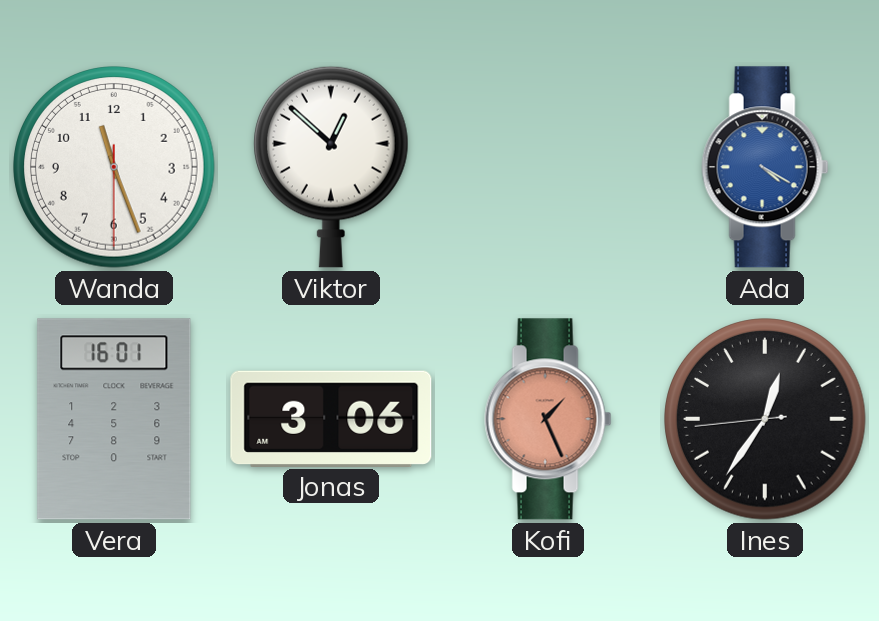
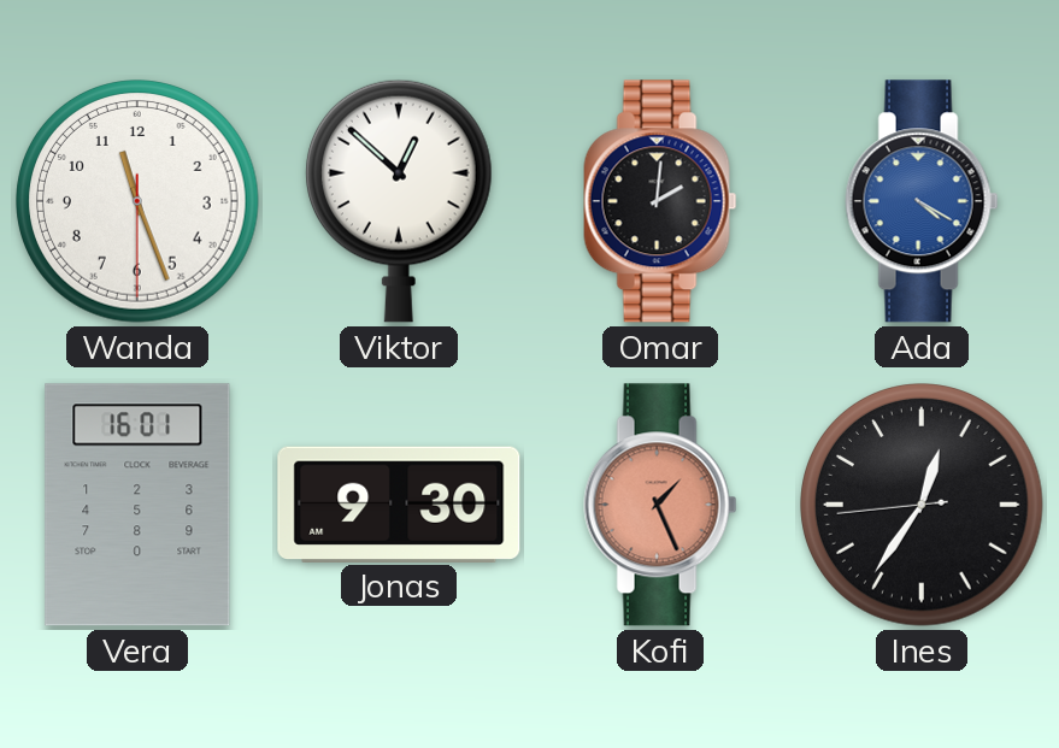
Omar: none -> 2:01 (660, 201)
Jonas: 3:06 -> 9:30 (399, 503)
